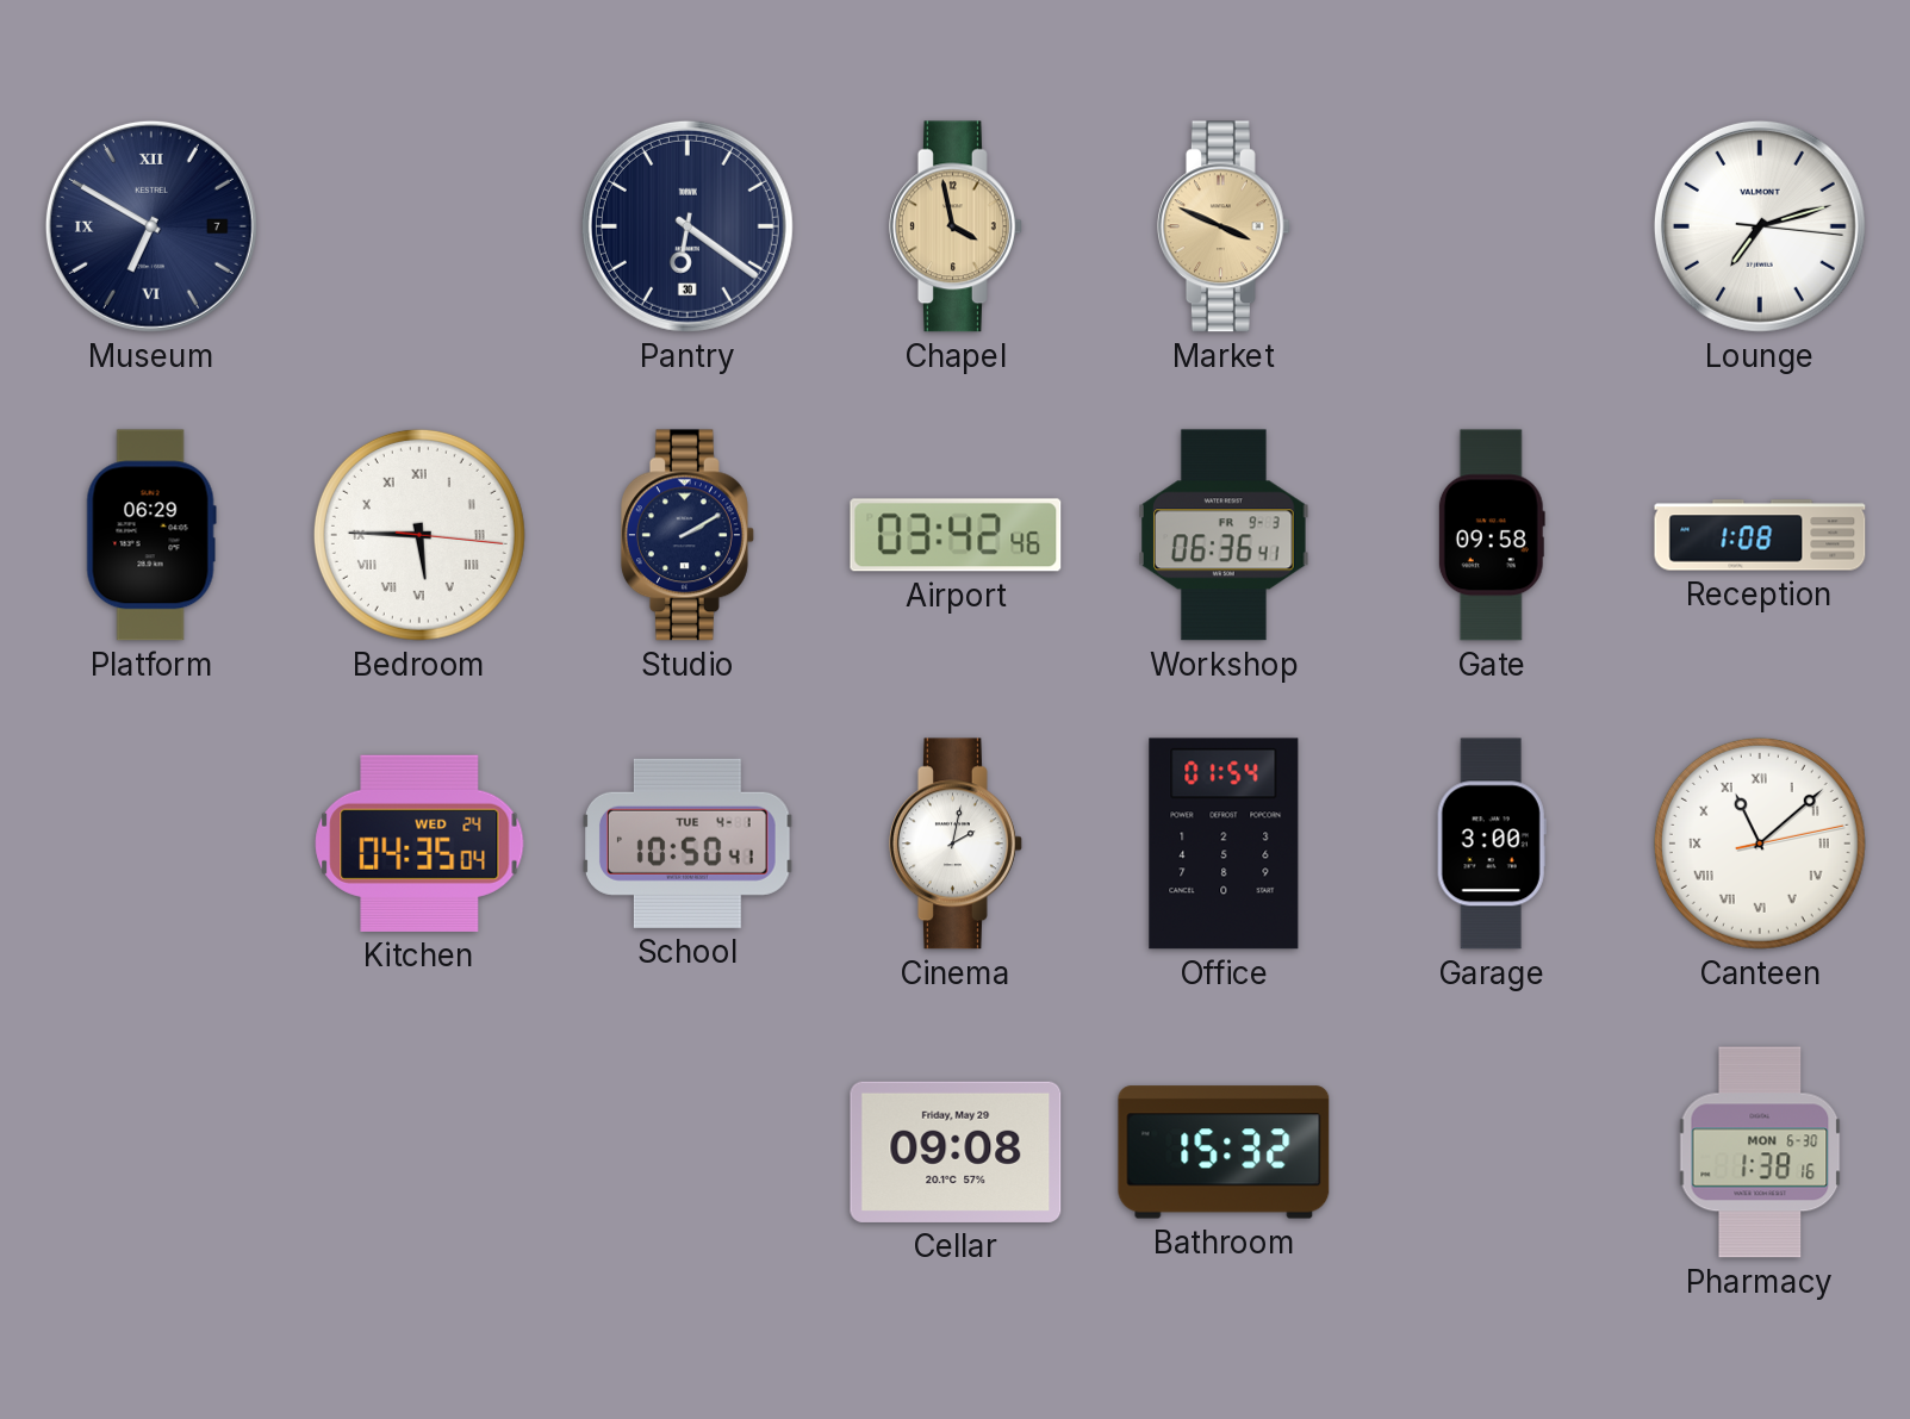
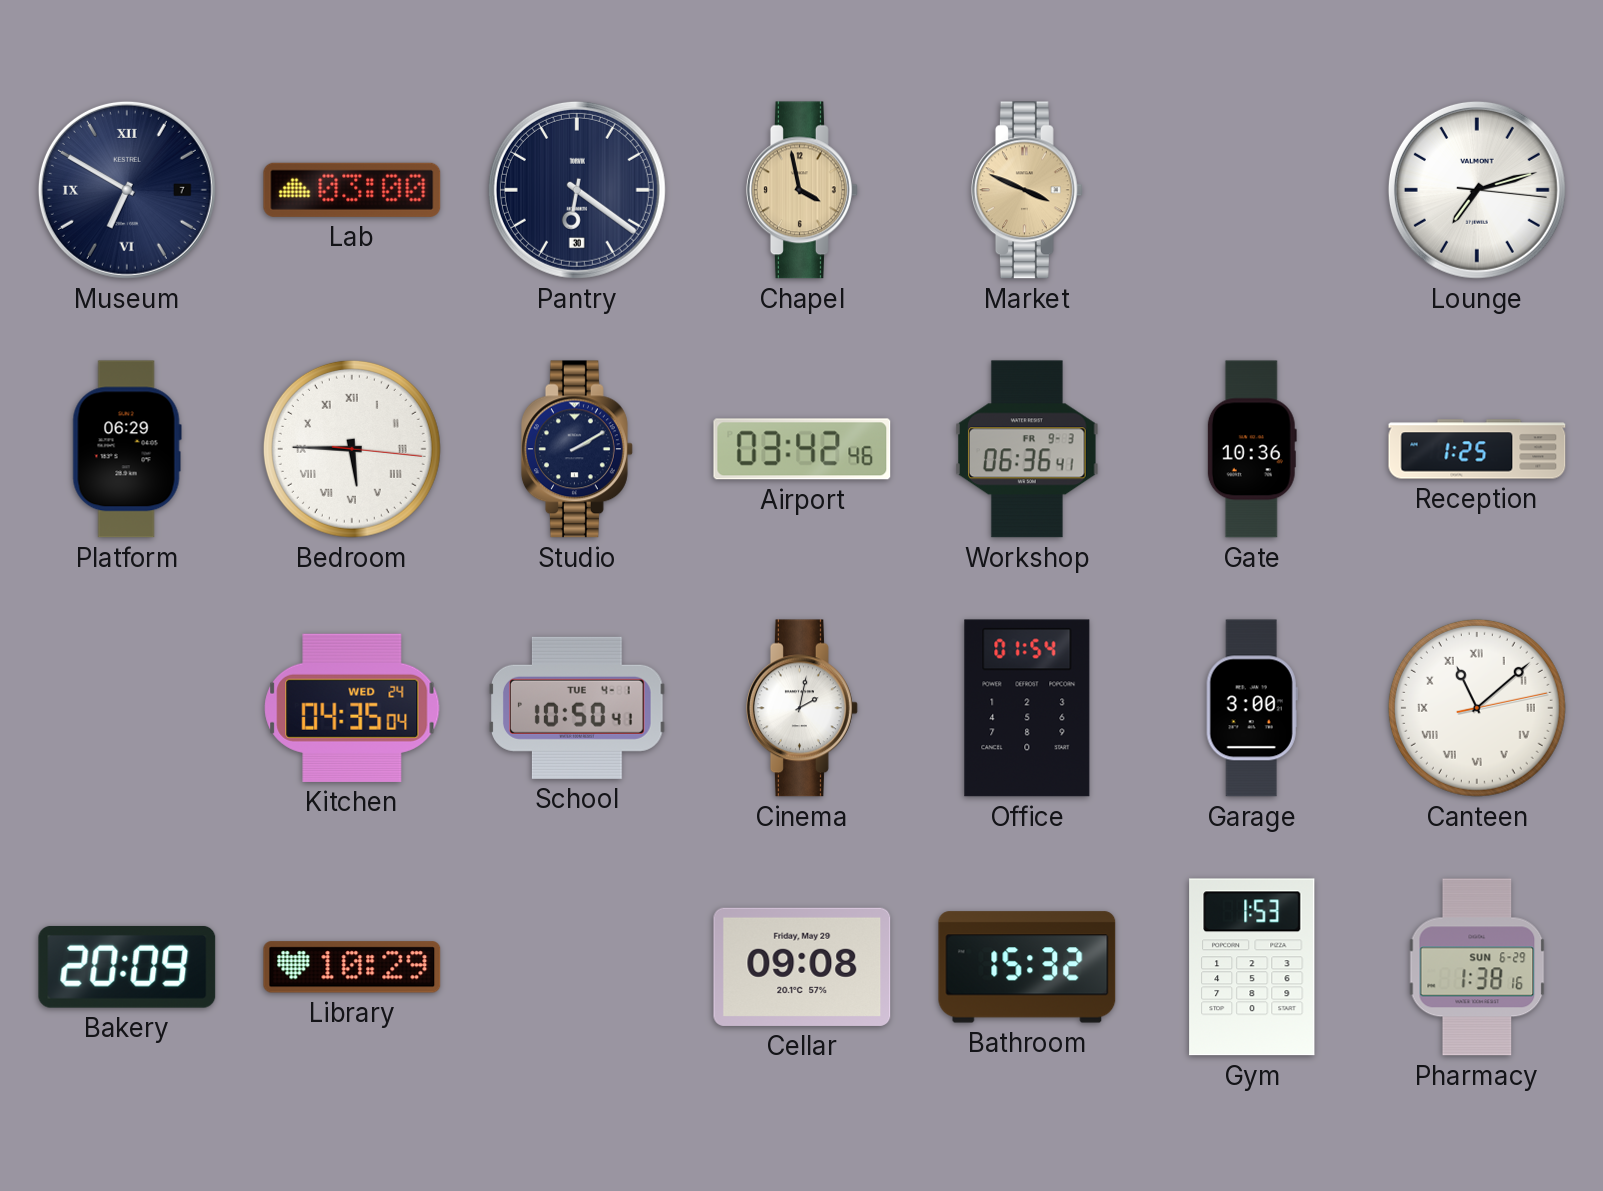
Lab: none -> 03:00 (352, 190)
Gate: 09:58 -> 10:36 (1252, 449)
Reception: 1:08 -> 1:25 (1477, 449)
Bakery: none -> 20:09 (127, 967)
Library: none -> 10:29 (352, 967)
Gym: none -> 1:53 (1252, 967)
Pharmacy date: MON 6-30 -> SUN 6-29 (1477, 967)
